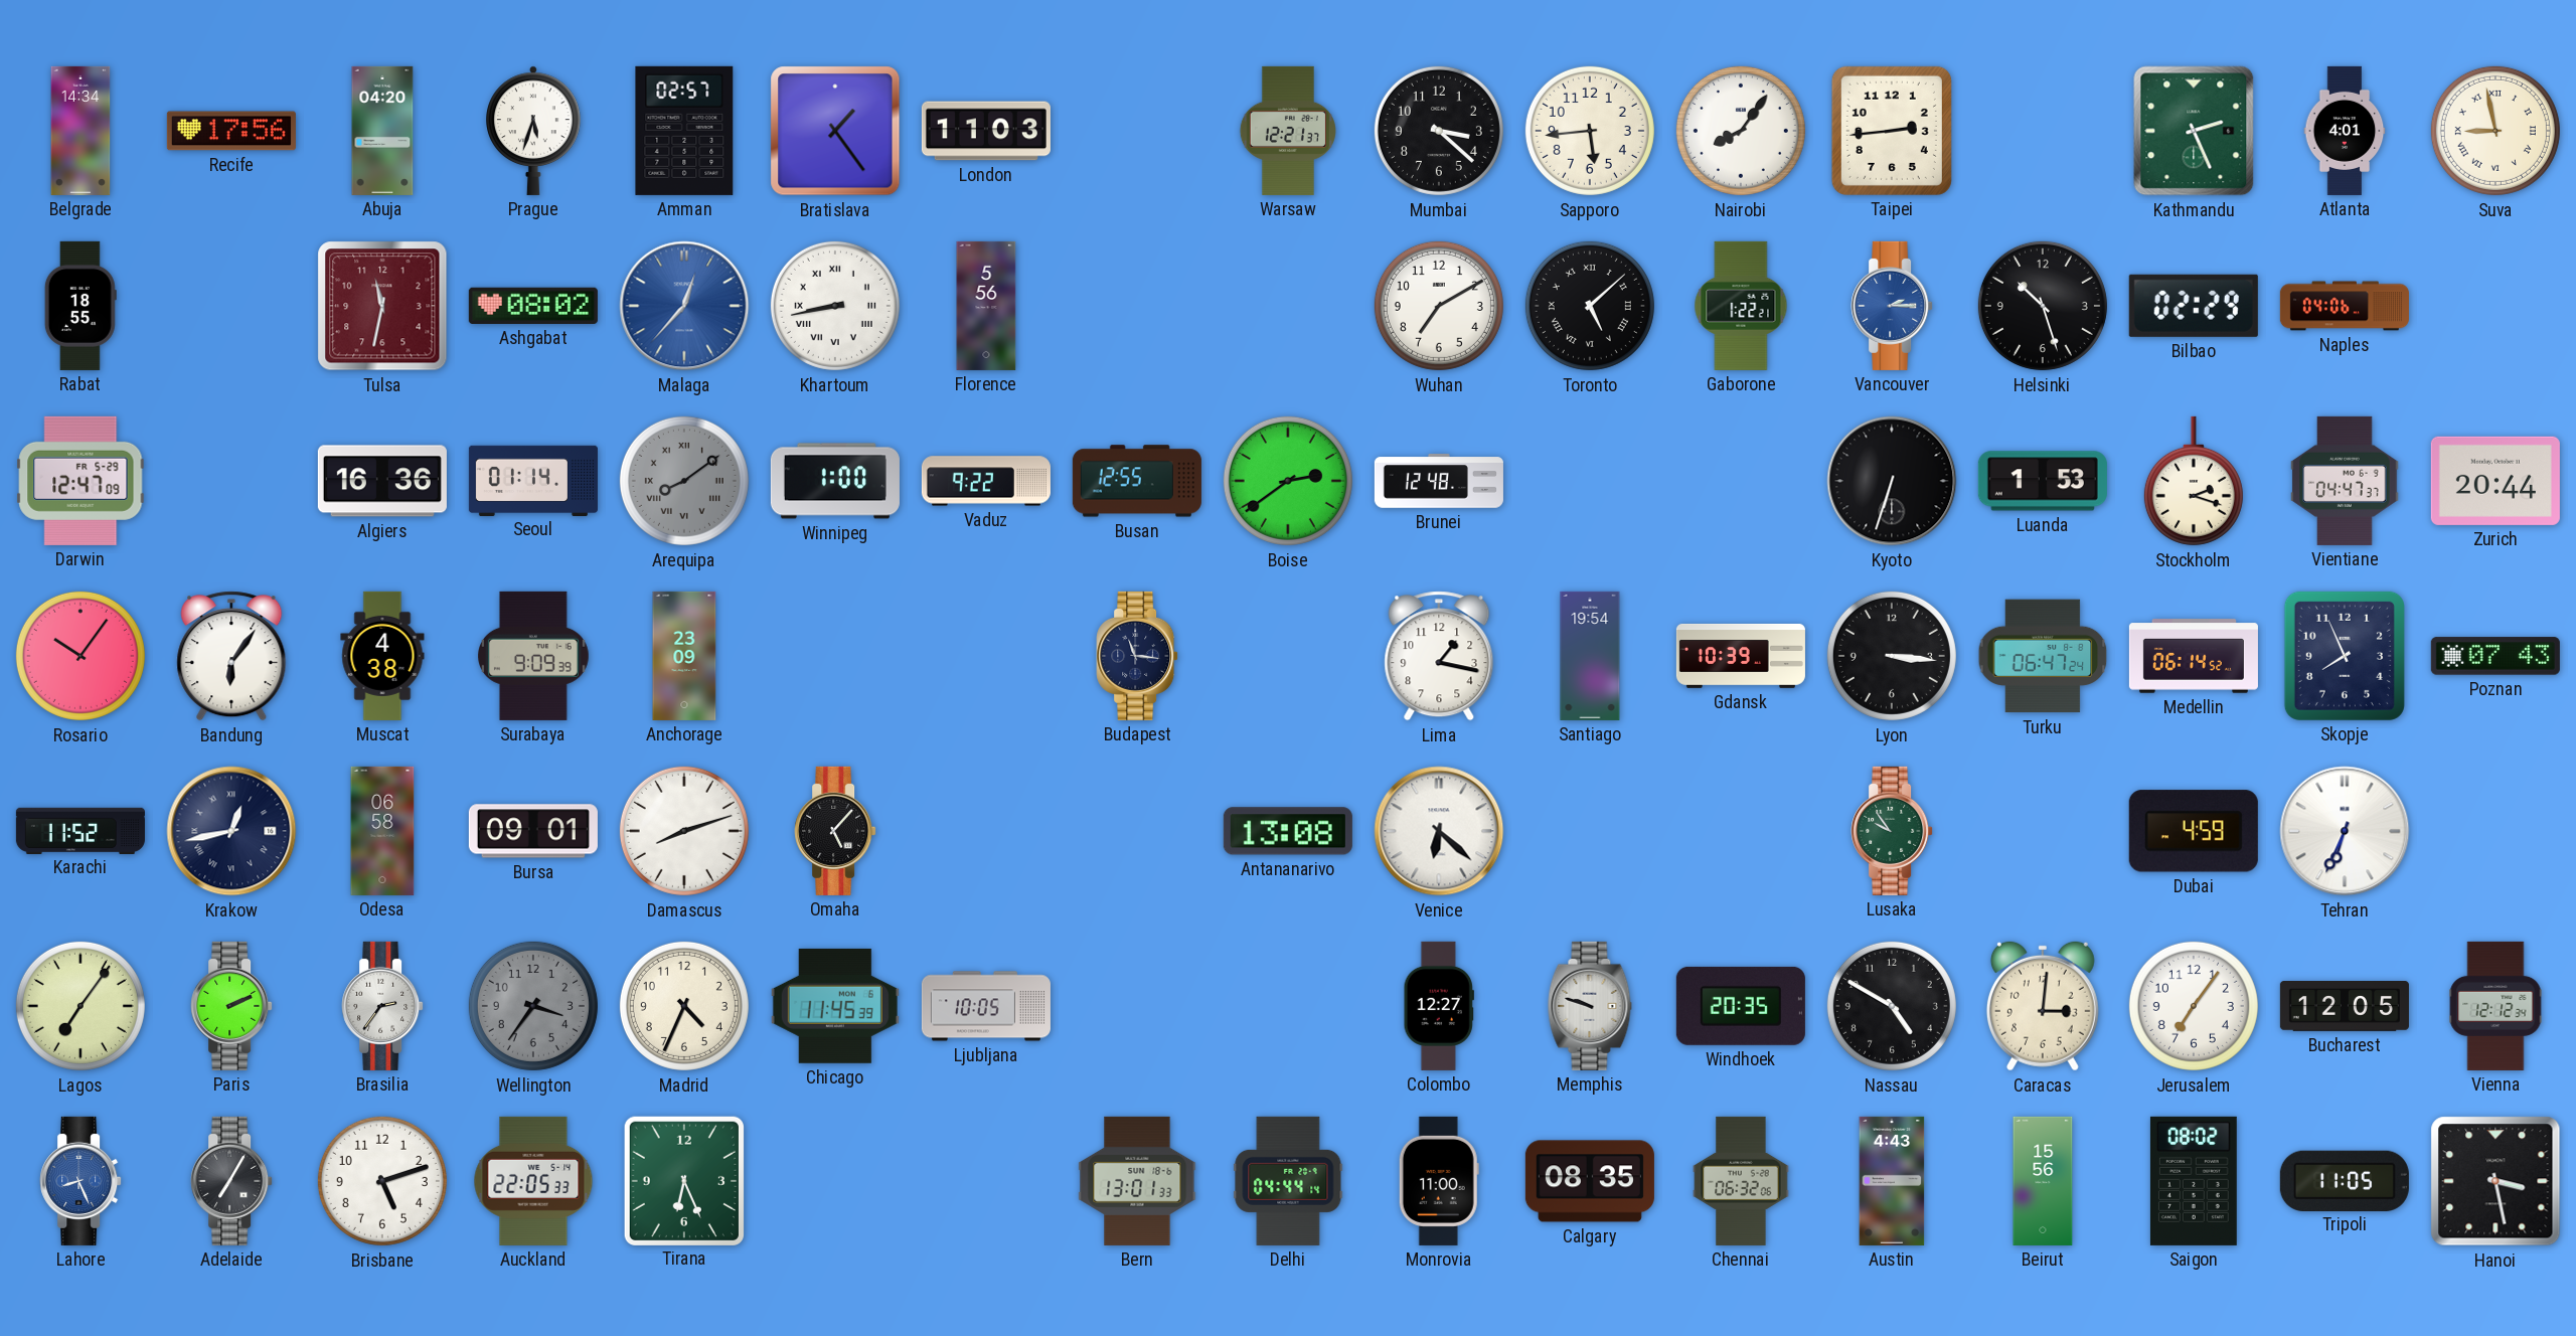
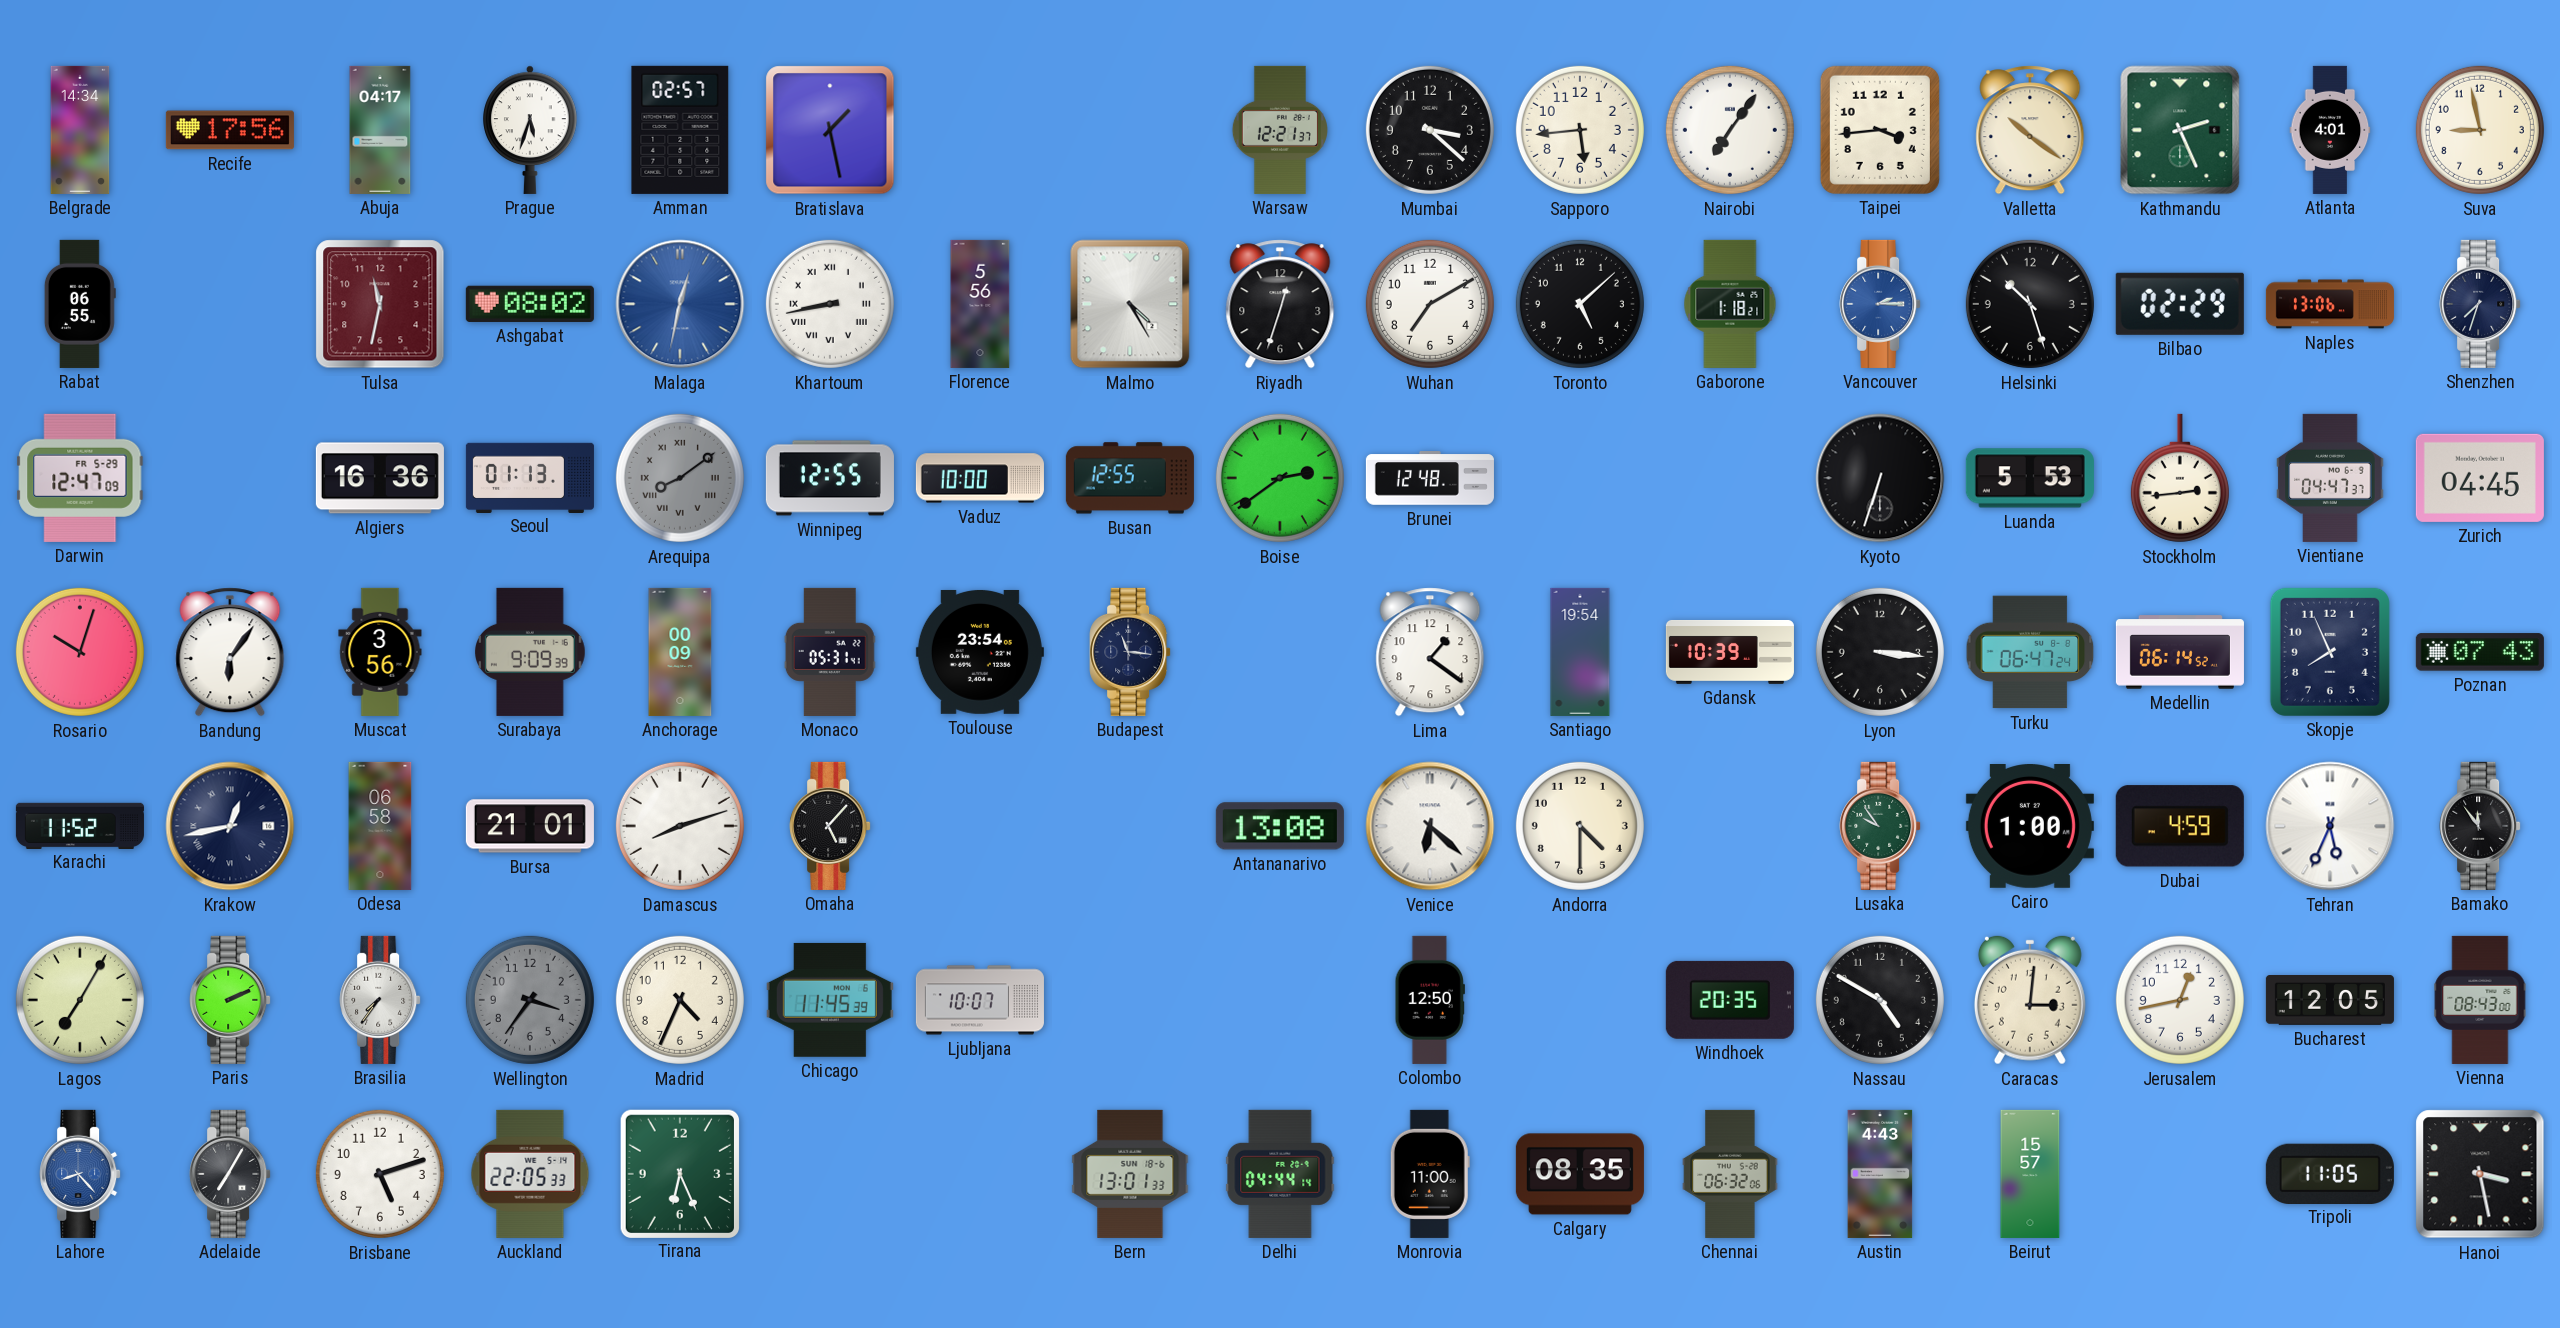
Abuja: 04:20 -> 04:17 (380, 130)
Bratislava: 1:24 -> 1:28 (830, 130)
London: 11:03 -> none (986, 131)
Nairobi: 8:06 -> 7:06 (1730, 130)
Taipei: 2:44 -> 3:44 (1880, 130)
Valletta: none -> 10:21 (2030, 130)
Suva numerals: Roman -> Arabic (2480, 130)
Rabat: 18:55 -> 06:55 (80, 304)
Malaga: 12:37 -> 12:32 (680, 304)
Malmo: none -> 4:25 (1130, 304)
Riyadh: none -> 12:33 (1280, 304)
Toronto numerals: Roman -> Arabic (1580, 304)
Gaborone: 1:22 -> 1:18 (1730, 304)
Naples: 04:06 -> 13:06 (2330, 304)
Shenzhen: none -> 7:33 (2480, 304)
Seoul: 01:14 -> 01:13 (530, 477)
Winnipeg: 1:00 -> 12:55 (830, 478)
Vaduz: 9:22 -> 10:00 (980, 478)
Luanda: 1:53 -> 5:53 (2030, 478)
Stockholm: 2:18 -> 2:44 (2180, 478)
Zurich: 20:44 -> 04:45 (2480, 478)
Rosario: 10:06 -> 10:03 (80, 652)
Muscat: 4:38 -> 3:56 (380, 652)
Anchorage: 23:09 -> 00:09 (680, 652)
Monaco: none -> 05:31 (830, 652)
Toulouse: none -> 23:54 (980, 652)
Lima: 1:17 -> 1:21 (1430, 652)
Bursa: 09:01 -> 21:01 (530, 826)
Andorra: none -> 4:30 (1580, 826)
Cairo: none -> 1:00 (2030, 827)
Tehran: 6:34 -> 5:34 (2330, 826)
Bamako: none -> 11:54 (2480, 826)
Lagos: 7:06 -> 7:05 (80, 1000)
Brasilia: 2:36 -> 7:36 (380, 1000)
Ljubljana: 10:05 -> 10:07 (980, 1000)
Colombo: 12:27 -> 12:50 (1430, 1000)
Memphis: 9:48 -> none (1590, 1006)
Jerusalem: 7:06 -> 12:43 (2180, 1000)
Vienna: 12:12 -> 08:43 (2480, 1000)
Lahore: 8:26 -> 8:23 (80, 1174)
Beirut: 15:56 -> 15:57 (2030, 1174)
Saigon: 08:02 -> none (2194, 1181)
